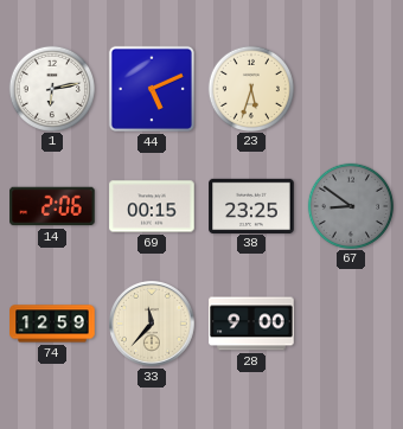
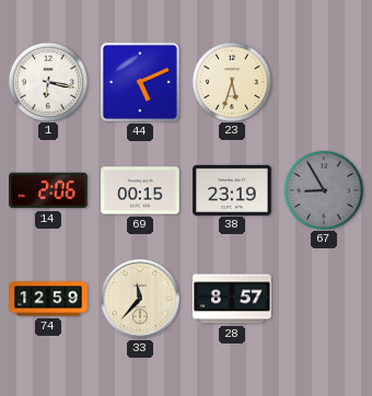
1: 6:13 -> 6:17 (47, 81)
38: 23:25 -> 23:19 (232, 189)
67: 8:51 -> 8:55 (323, 189)
28: 9:00 -> 8:57 (232, 299)
